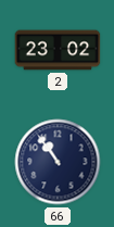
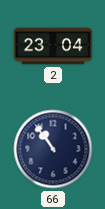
2: 23:02 -> 23:04 (53, 46)
